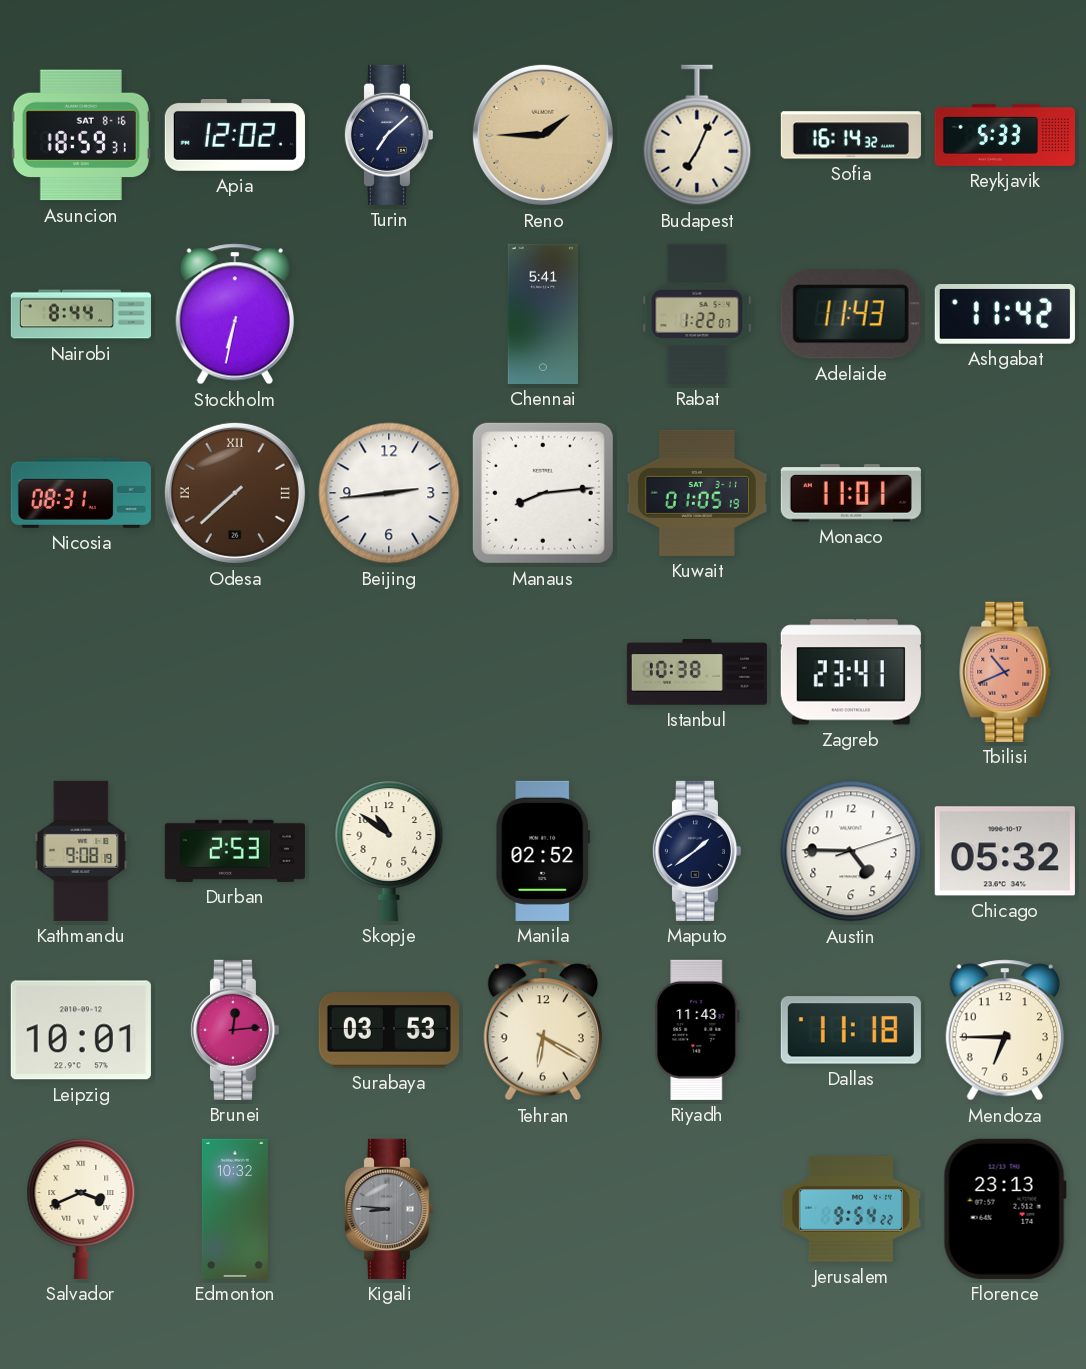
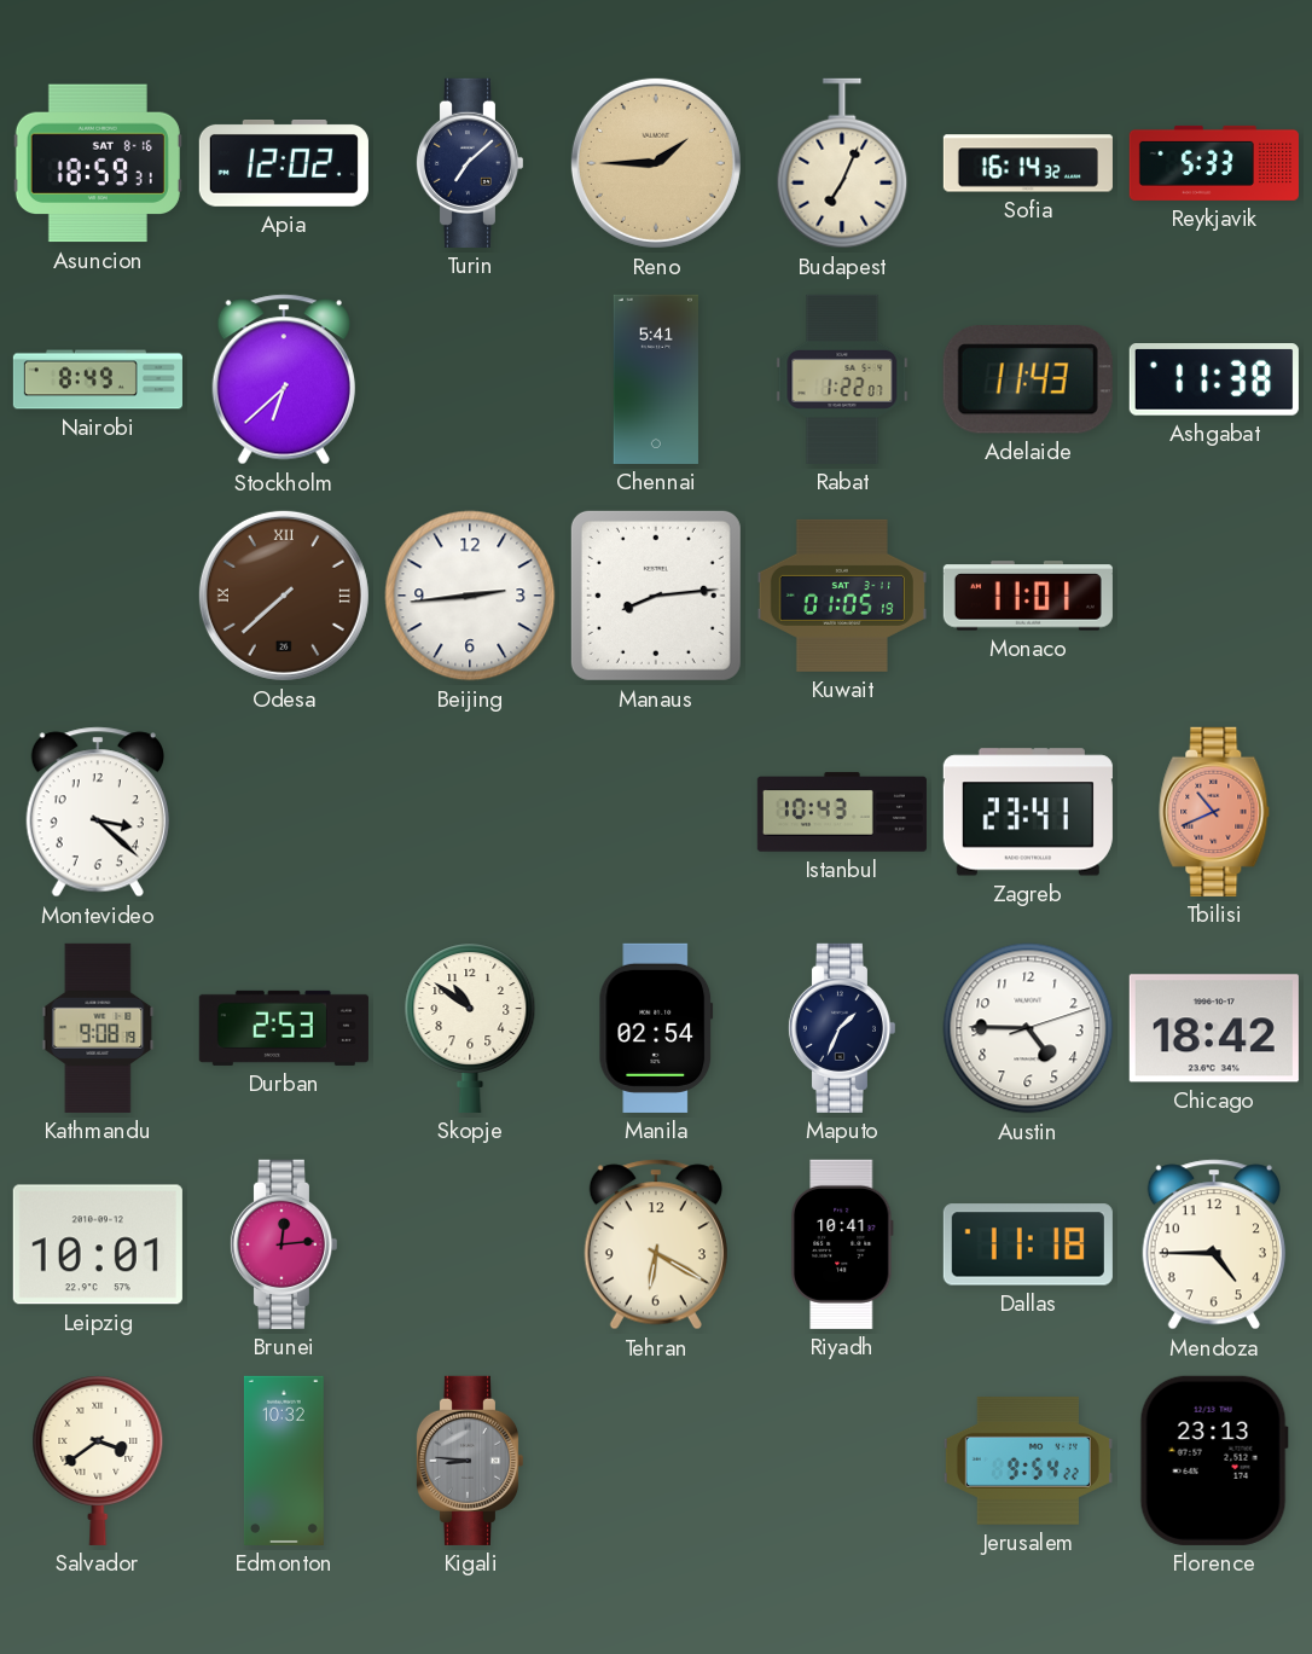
Nairobi: 8:44 -> 8:49 (97, 379)
Stockholm: 6:32 -> 6:38 (283, 379)
Ashgabat: 11:42 -> 11:38 (1214, 381)
Nicosia: 08:31 -> none (81, 493)
Montevideo: none -> 3:22 (97, 812)
Istanbul: 10:38 -> 10:43 (842, 812)
Manila: 02:52 -> 02:54 (656, 1028)
Maputo: 1:39 -> 1:34 (841, 1028)
Chicago: 05:32 -> 18:42 (1214, 1028)
Surabaya: 03:53 -> none (389, 1030)
Riyadh: 11:43 -> 10:41 (842, 1244)
Mendoza: 6:45 -> 4:45 (1213, 1244)
Salvador: 3:41 -> 3:39 (98, 1461)
